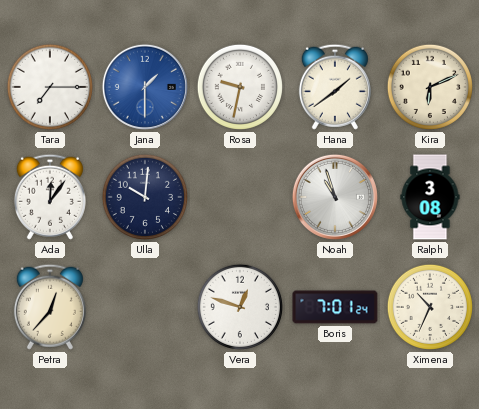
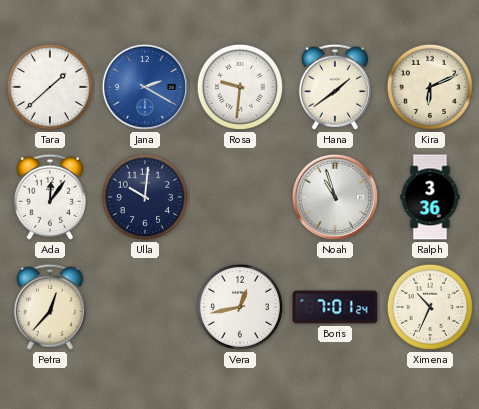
Tara: 7:15 -> 1:38 (50, 87)
Jana: 1:30 -> 2:20 (145, 87)
Rosa: 9:32 -> 9:31 (240, 87)
Ralph: 3:08 -> 3:36 (430, 197)
Vera: 12:48 -> 12:43 (240, 307)
